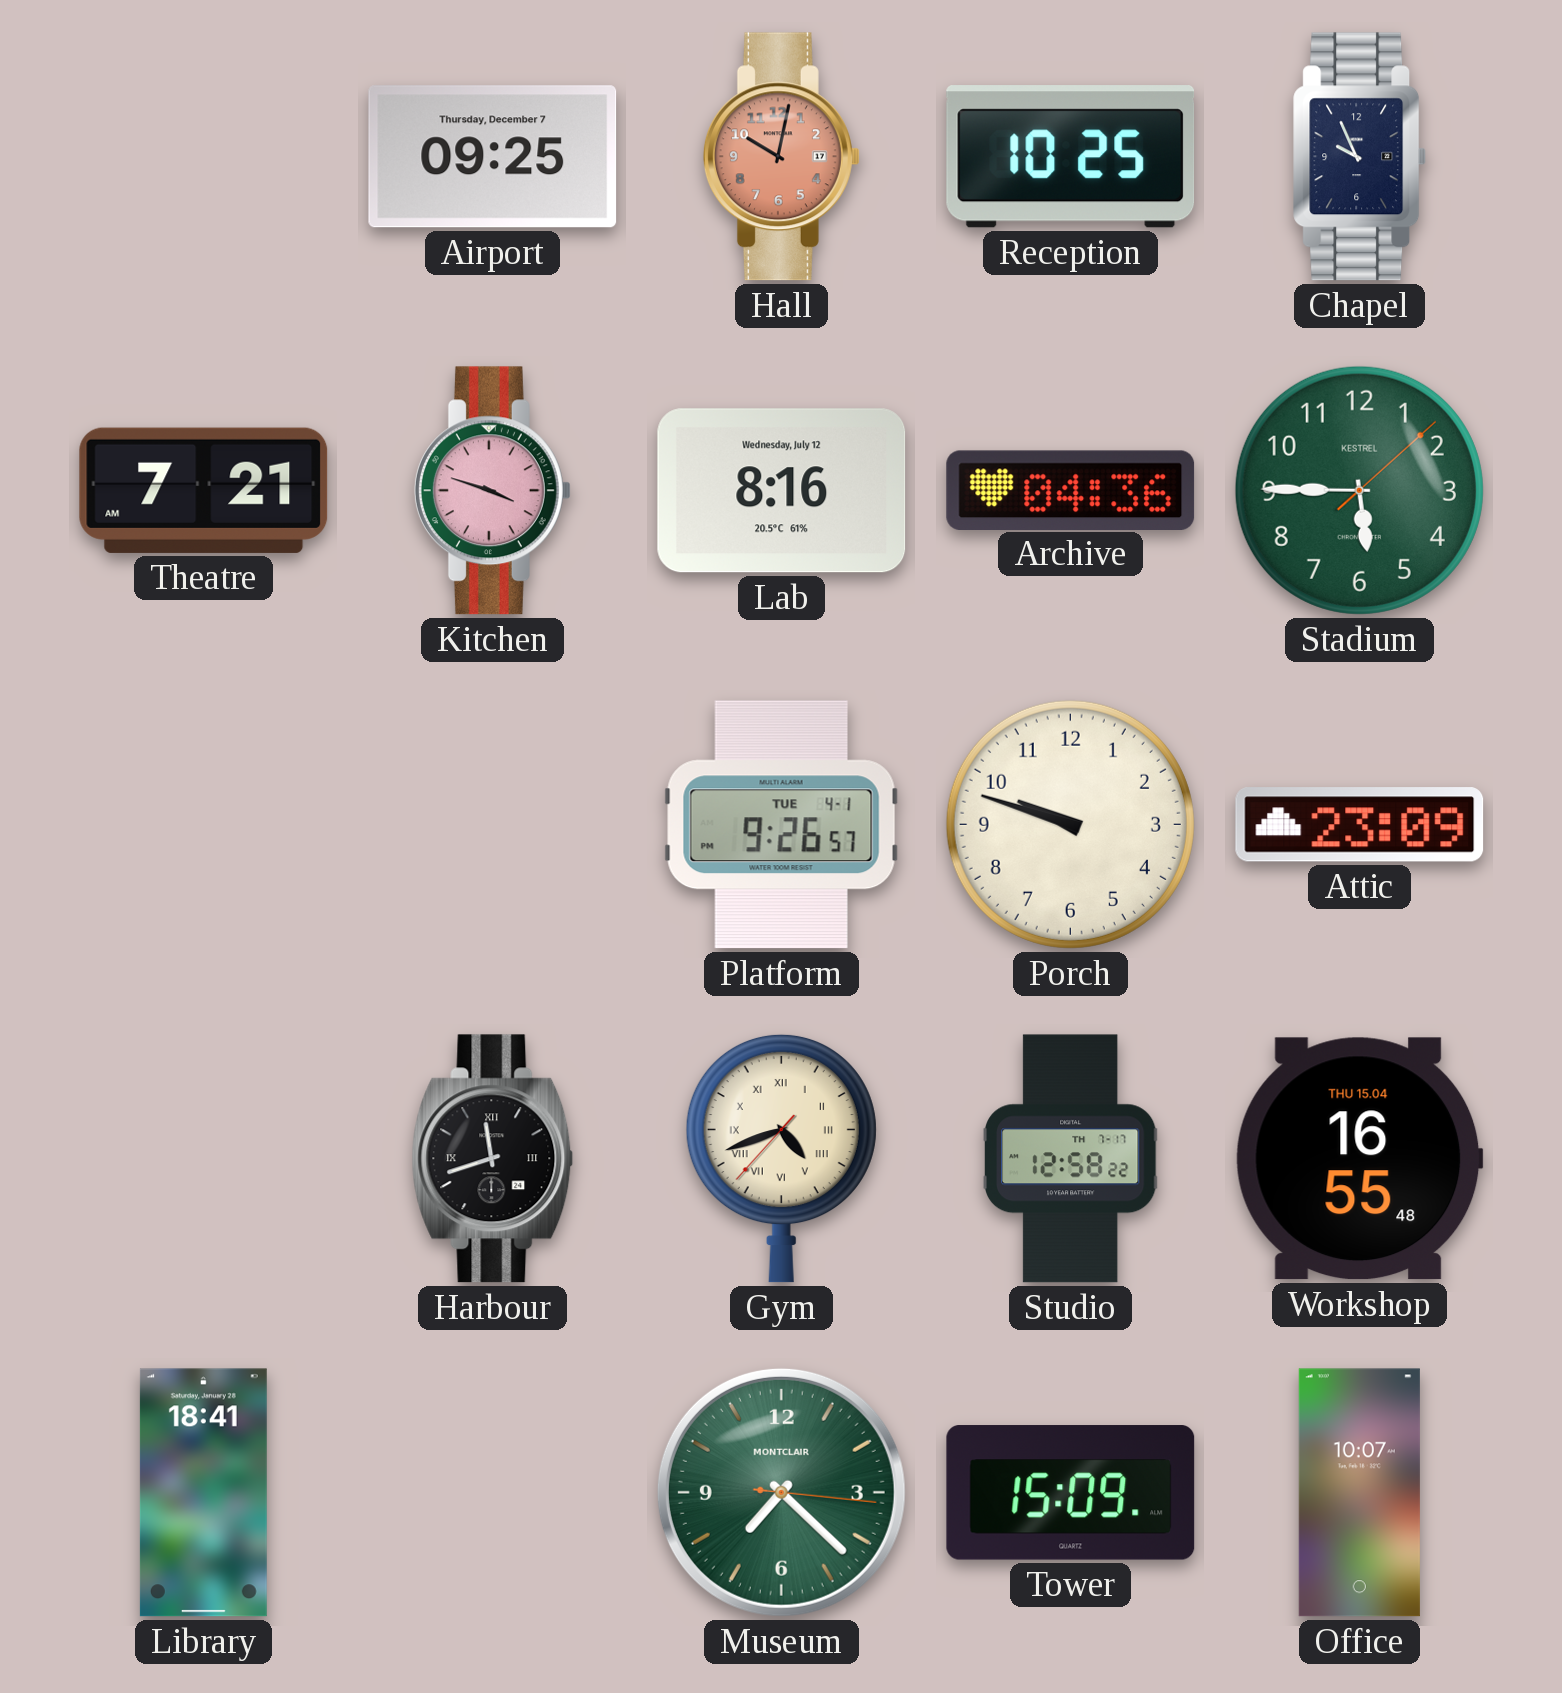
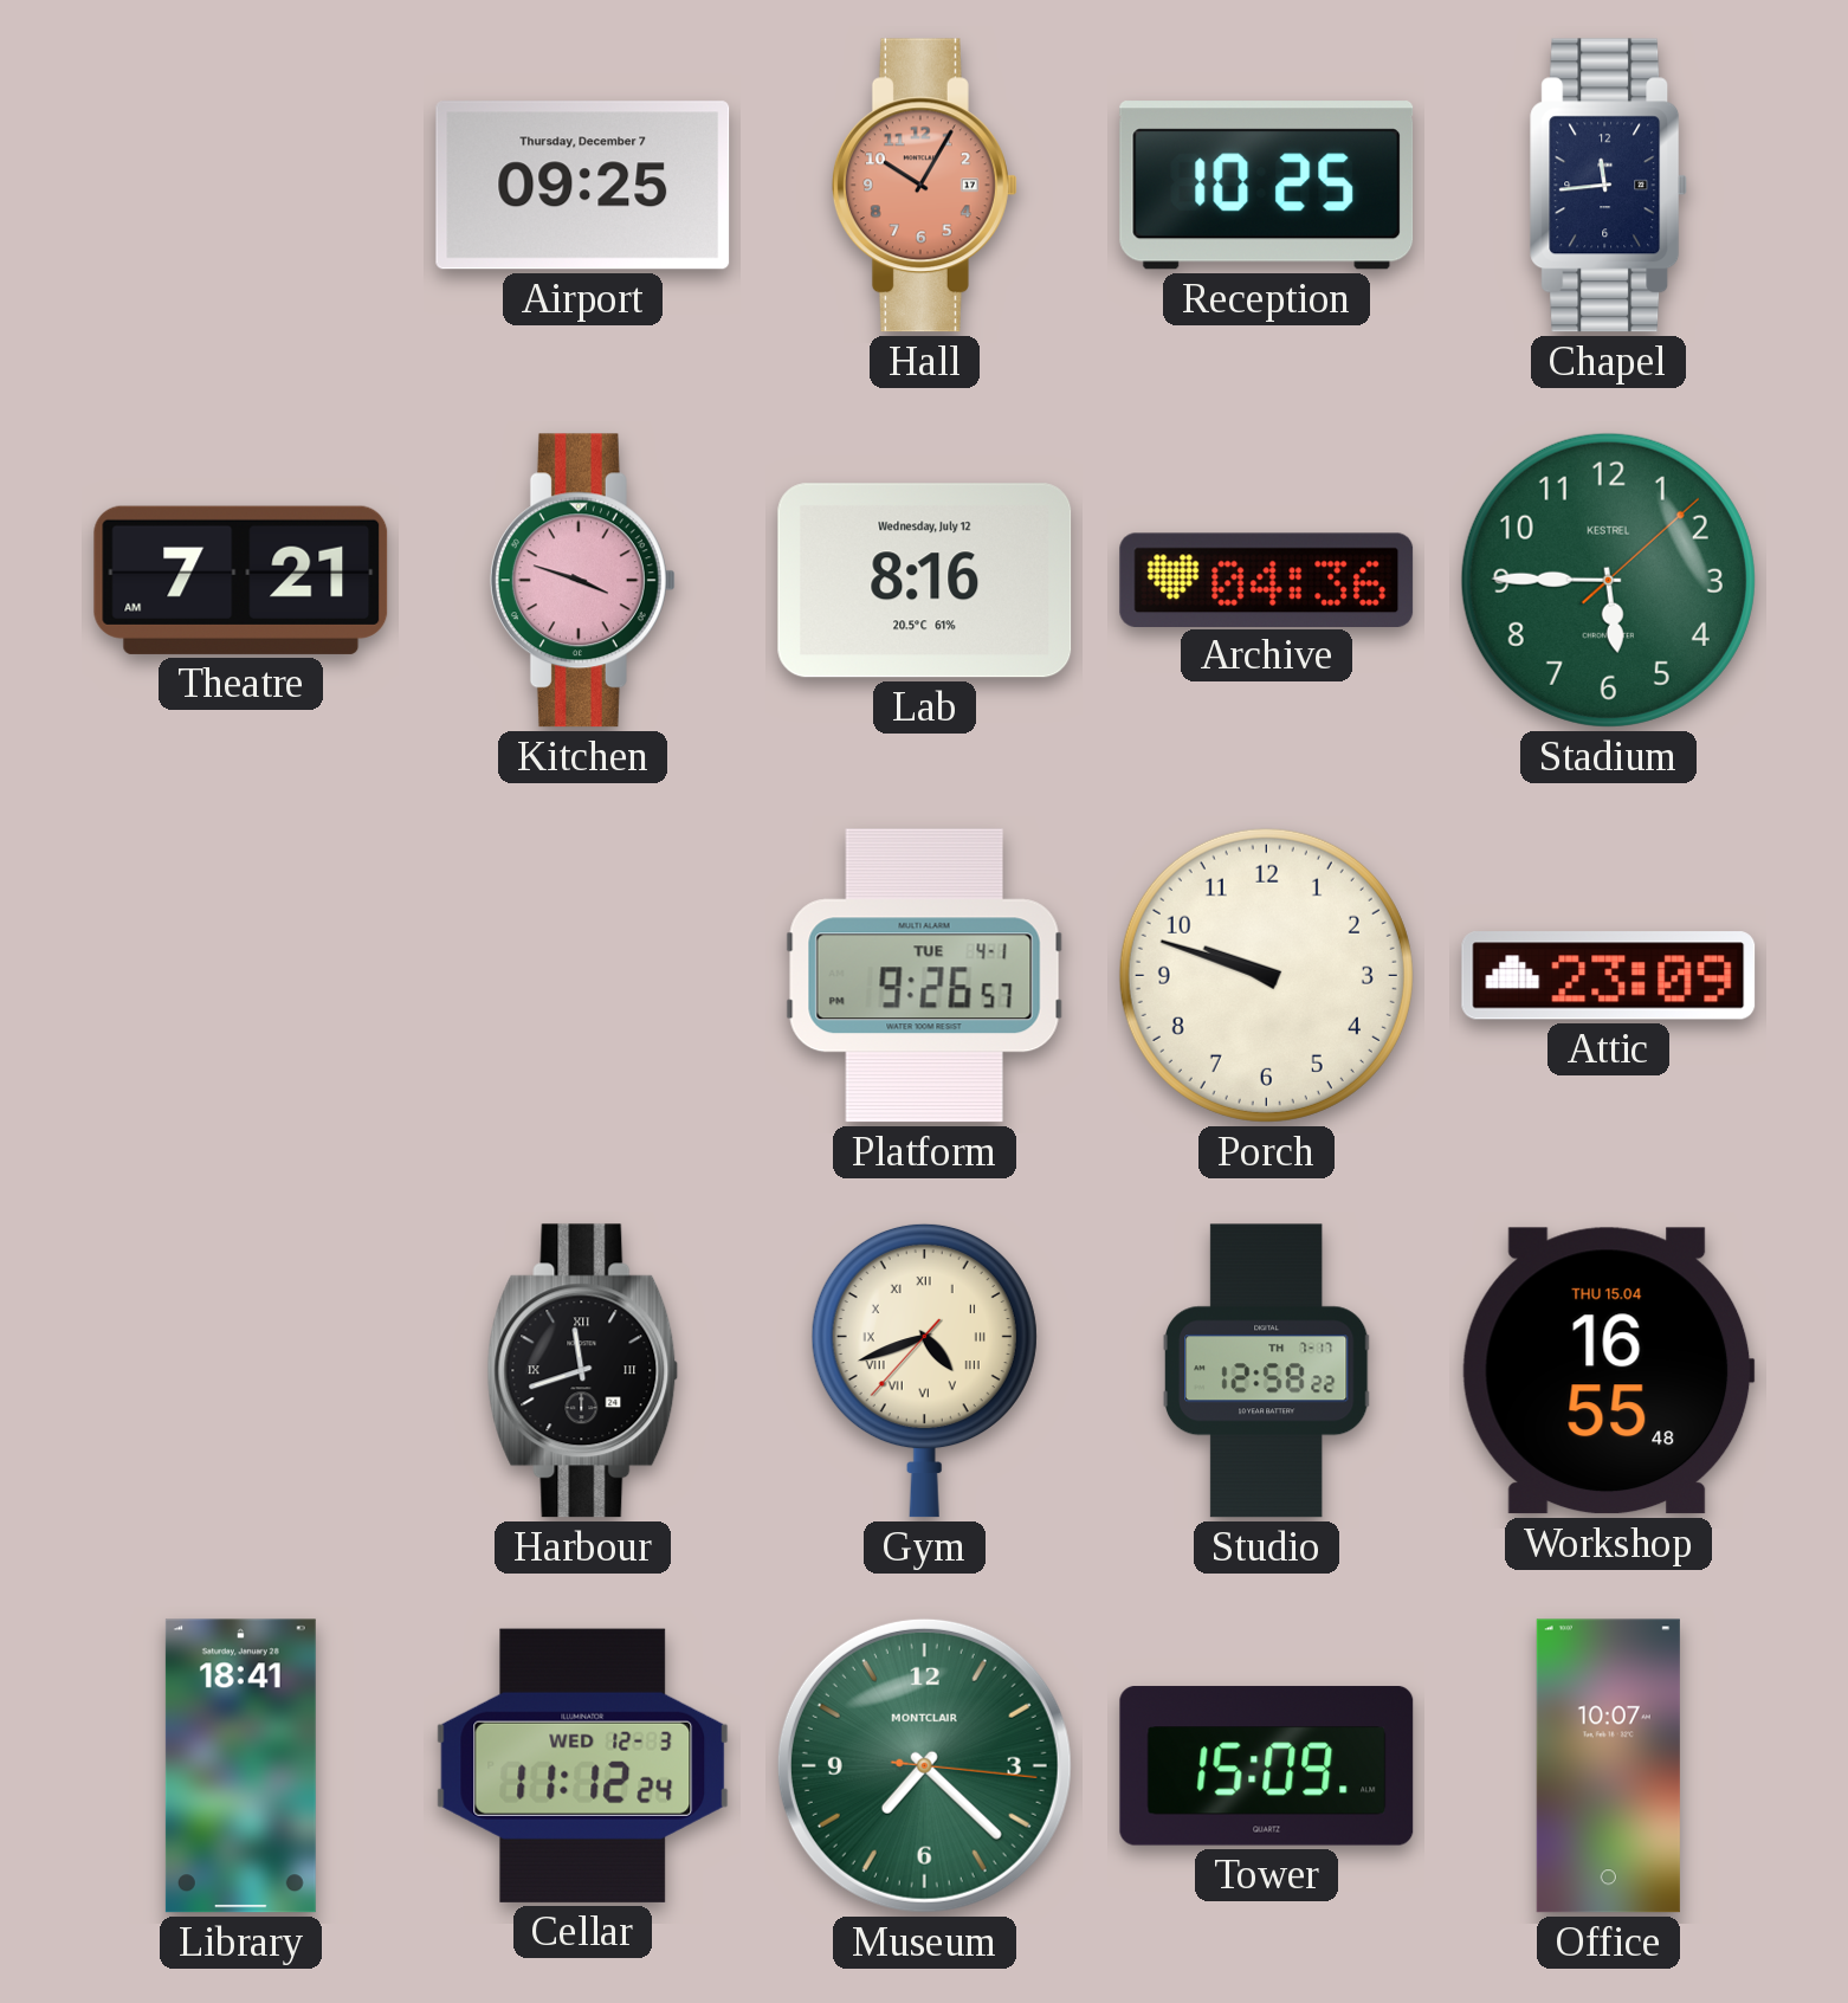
Hall: 10:02 -> 10:05 (924, 186)
Chapel: 9:56 -> 11:44 (1609, 186)
Cellar: none -> 11:12 (583, 1765)
